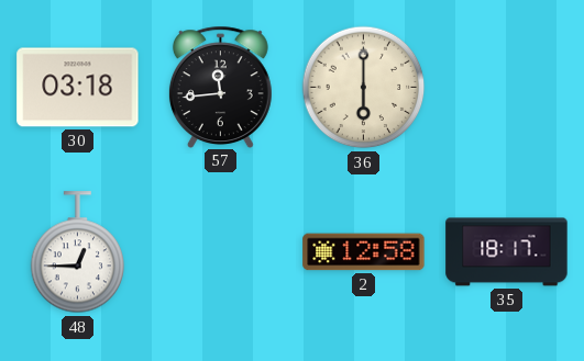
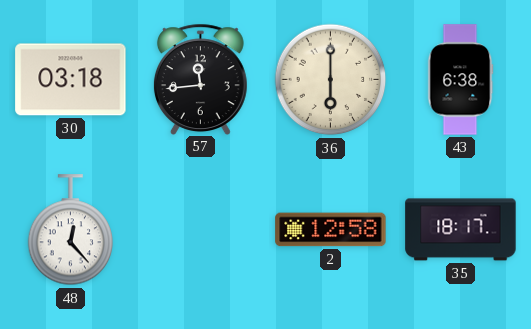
43: none -> 6:38 (460, 80)
48: 12:45 -> 12:23 (71, 230)
